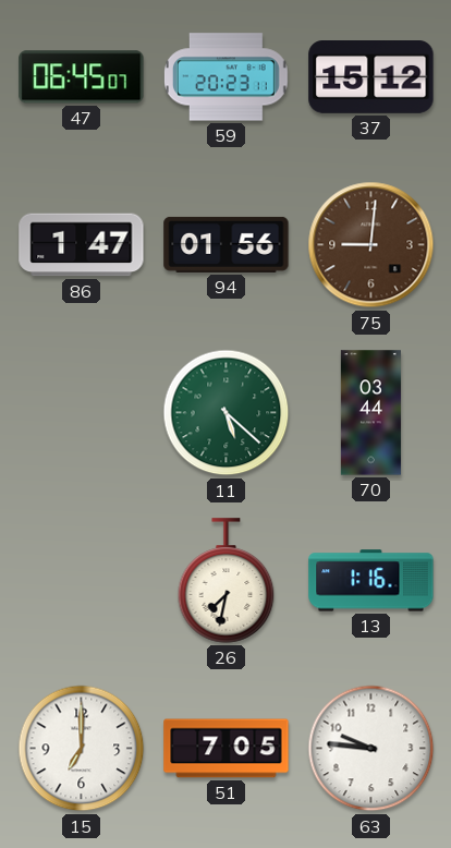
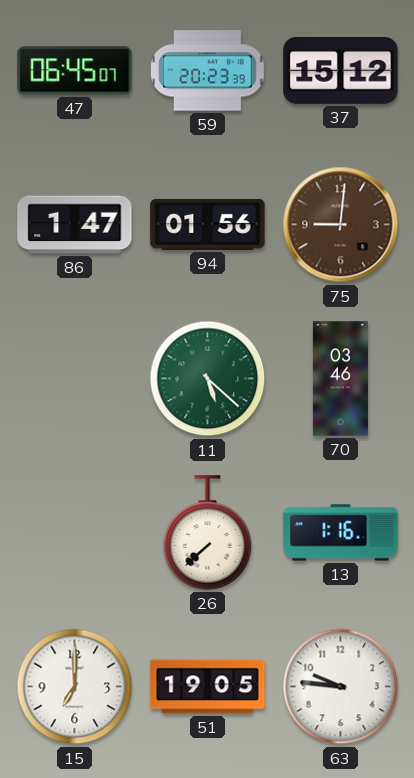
59: 20:23:11 -> 20:23:39 (207, 71)
70: 03:44 -> 03:46 (340, 379)
26: 7:32 -> 7:38 (208, 533)
51: 7:05 -> 19:05 (208, 687)
